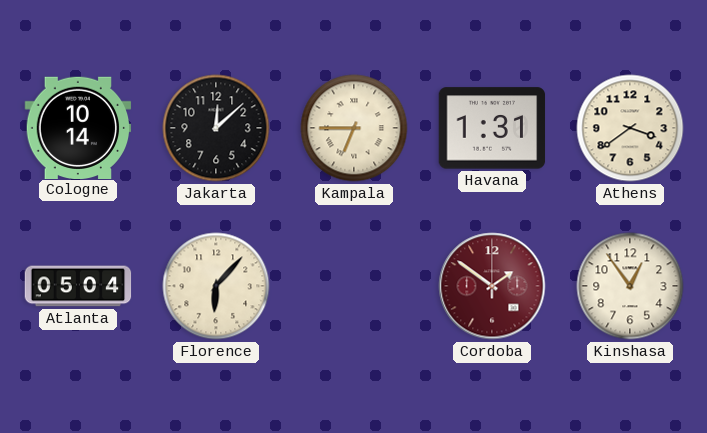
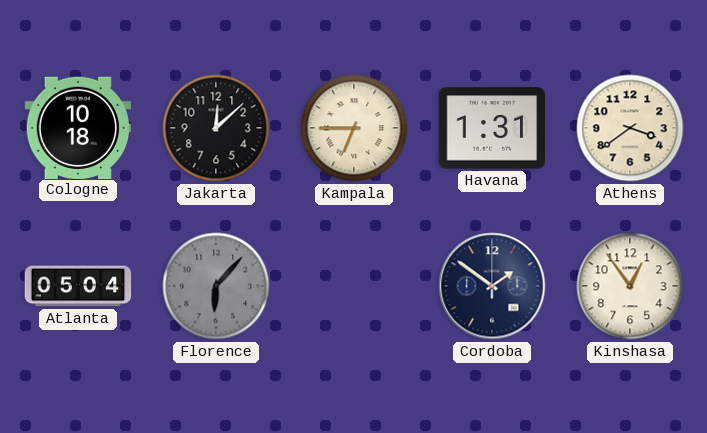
Cologne: 10:14 -> 10:18 (78, 127)
Florence dial: cream -> grey (216, 286)
Cordoba dial: burgundy -> navy (492, 286)
